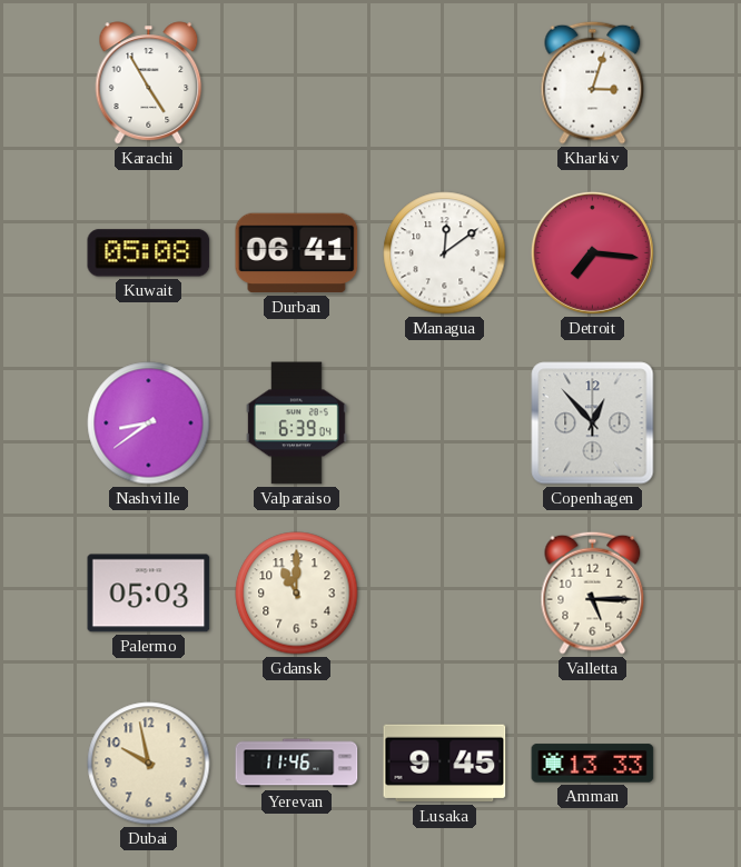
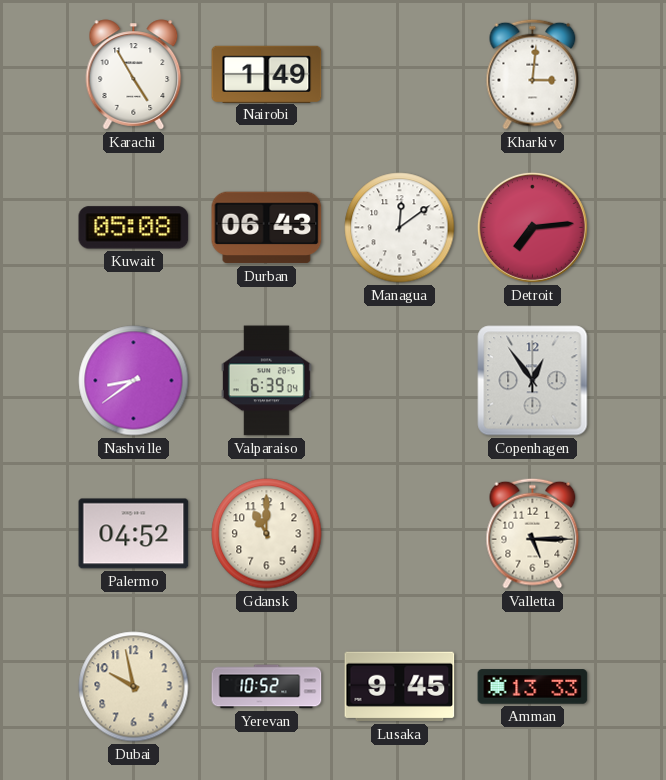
Nairobi: none -> 1:49 (267, 74)
Kharkiv: 3:03 -> 3:01 (533, 74)
Durban: 06:41 -> 06:43 (267, 228)
Detroit: 7:16 -> 7:14 (532, 227)
Copenhagen: 12:53 -> 12:54 (533, 381)
Palermo: 05:03 -> 04:52 (134, 534)
Yerevan: 11:46 -> 10:52 (267, 687)
